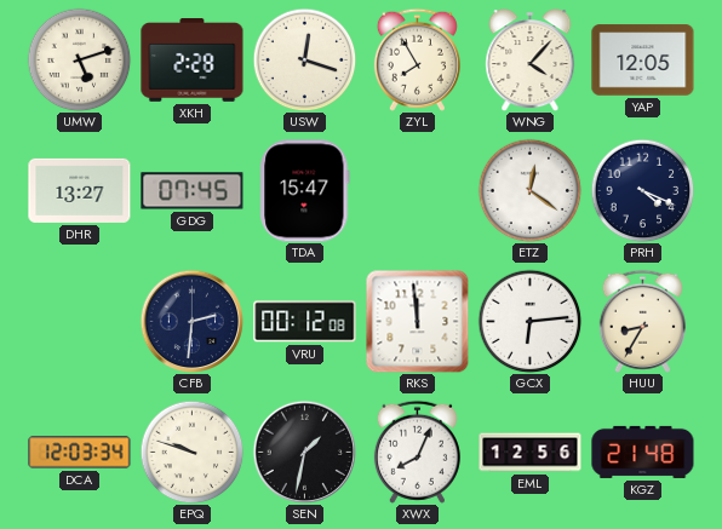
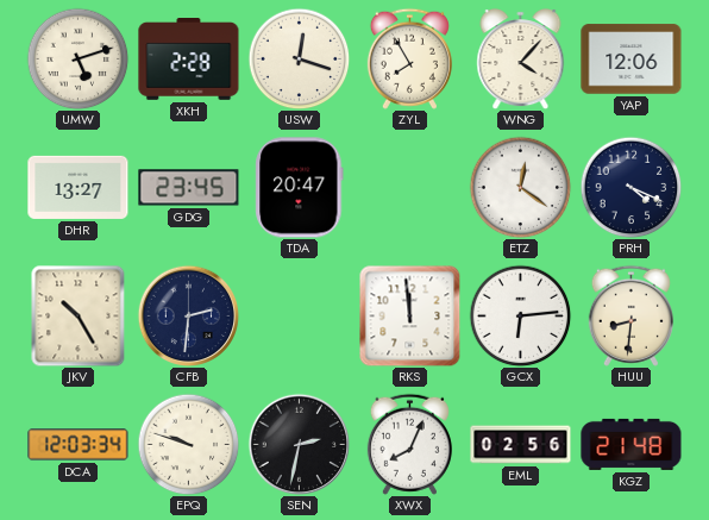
YAP: 12:05 -> 12:06 (632, 59)
GDG: 07:45 -> 23:45 (189, 188)
TDA: 15:47 -> 20:47 (300, 188)
JKV: none -> 10:25 (79, 315)
VRU: 00:12 -> none (305, 322)
HUU: 8:35 -> 8:31 (630, 315)
SEN: 1:32 -> 2:32 (299, 444)
EML: 12:56 -> 02:56 (521, 445)
